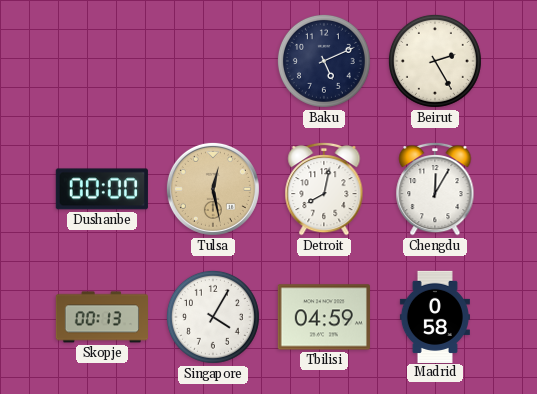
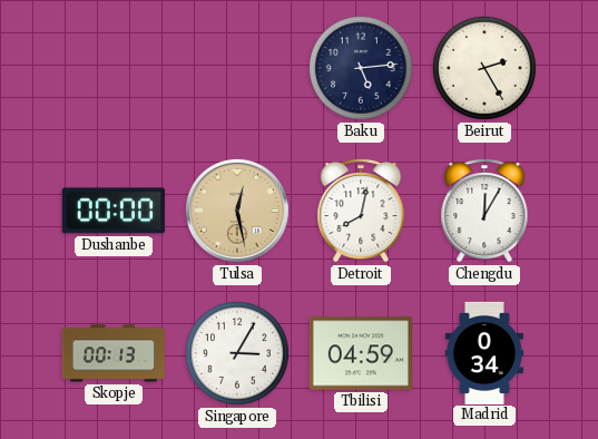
Baku: 5:11 -> 5:14 (361, 68)
Singapore: 4:05 -> 3:05 (237, 353)
Madrid: 0:58 -> 0:34 (484, 352)
